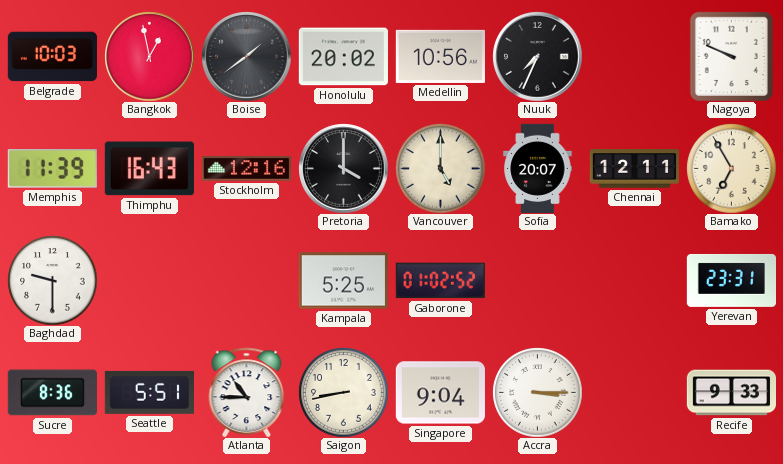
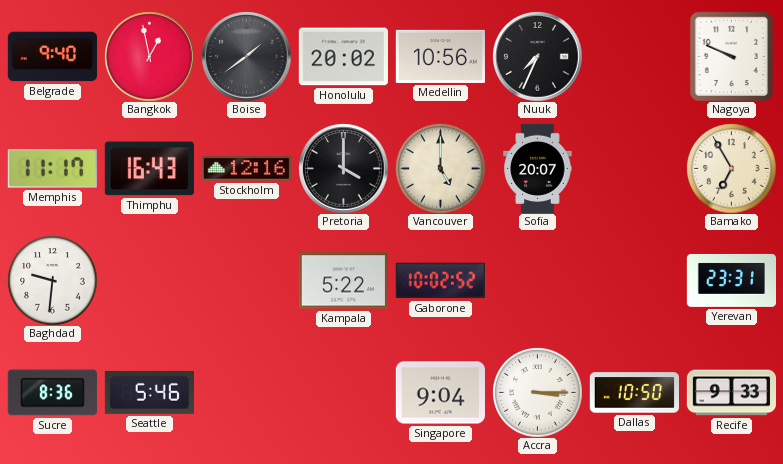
Belgrade: 10:03 -> 9:40 (52, 57)
Memphis: 11:39 -> 11:17 (52, 169)
Chennai: 12:11 -> none (634, 169)
Baghdad: 9:30 -> 9:31 (52, 280)
Kampala: 5:25 -> 5:22 (343, 281)
Gaborone: 01:02 -> 10:02 (440, 281)
Seattle: 5:51 -> 5:46 (149, 392)
Atlanta: 10:45 -> none (247, 392)
Saigon: 8:43 -> none (343, 392)
Dallas: none -> 10:50 (634, 393)
